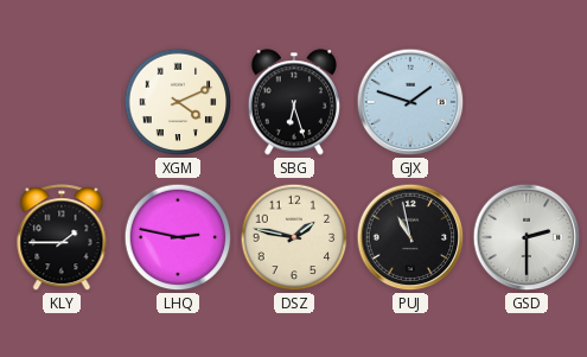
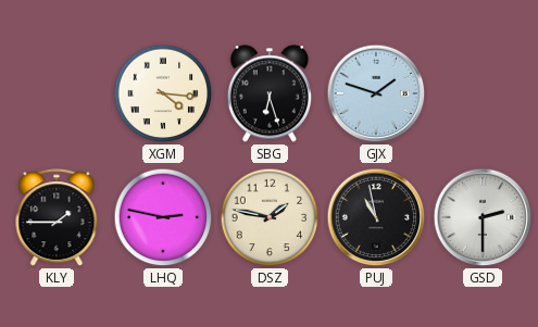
XGM: 4:11 -> 4:16 (163, 93)
